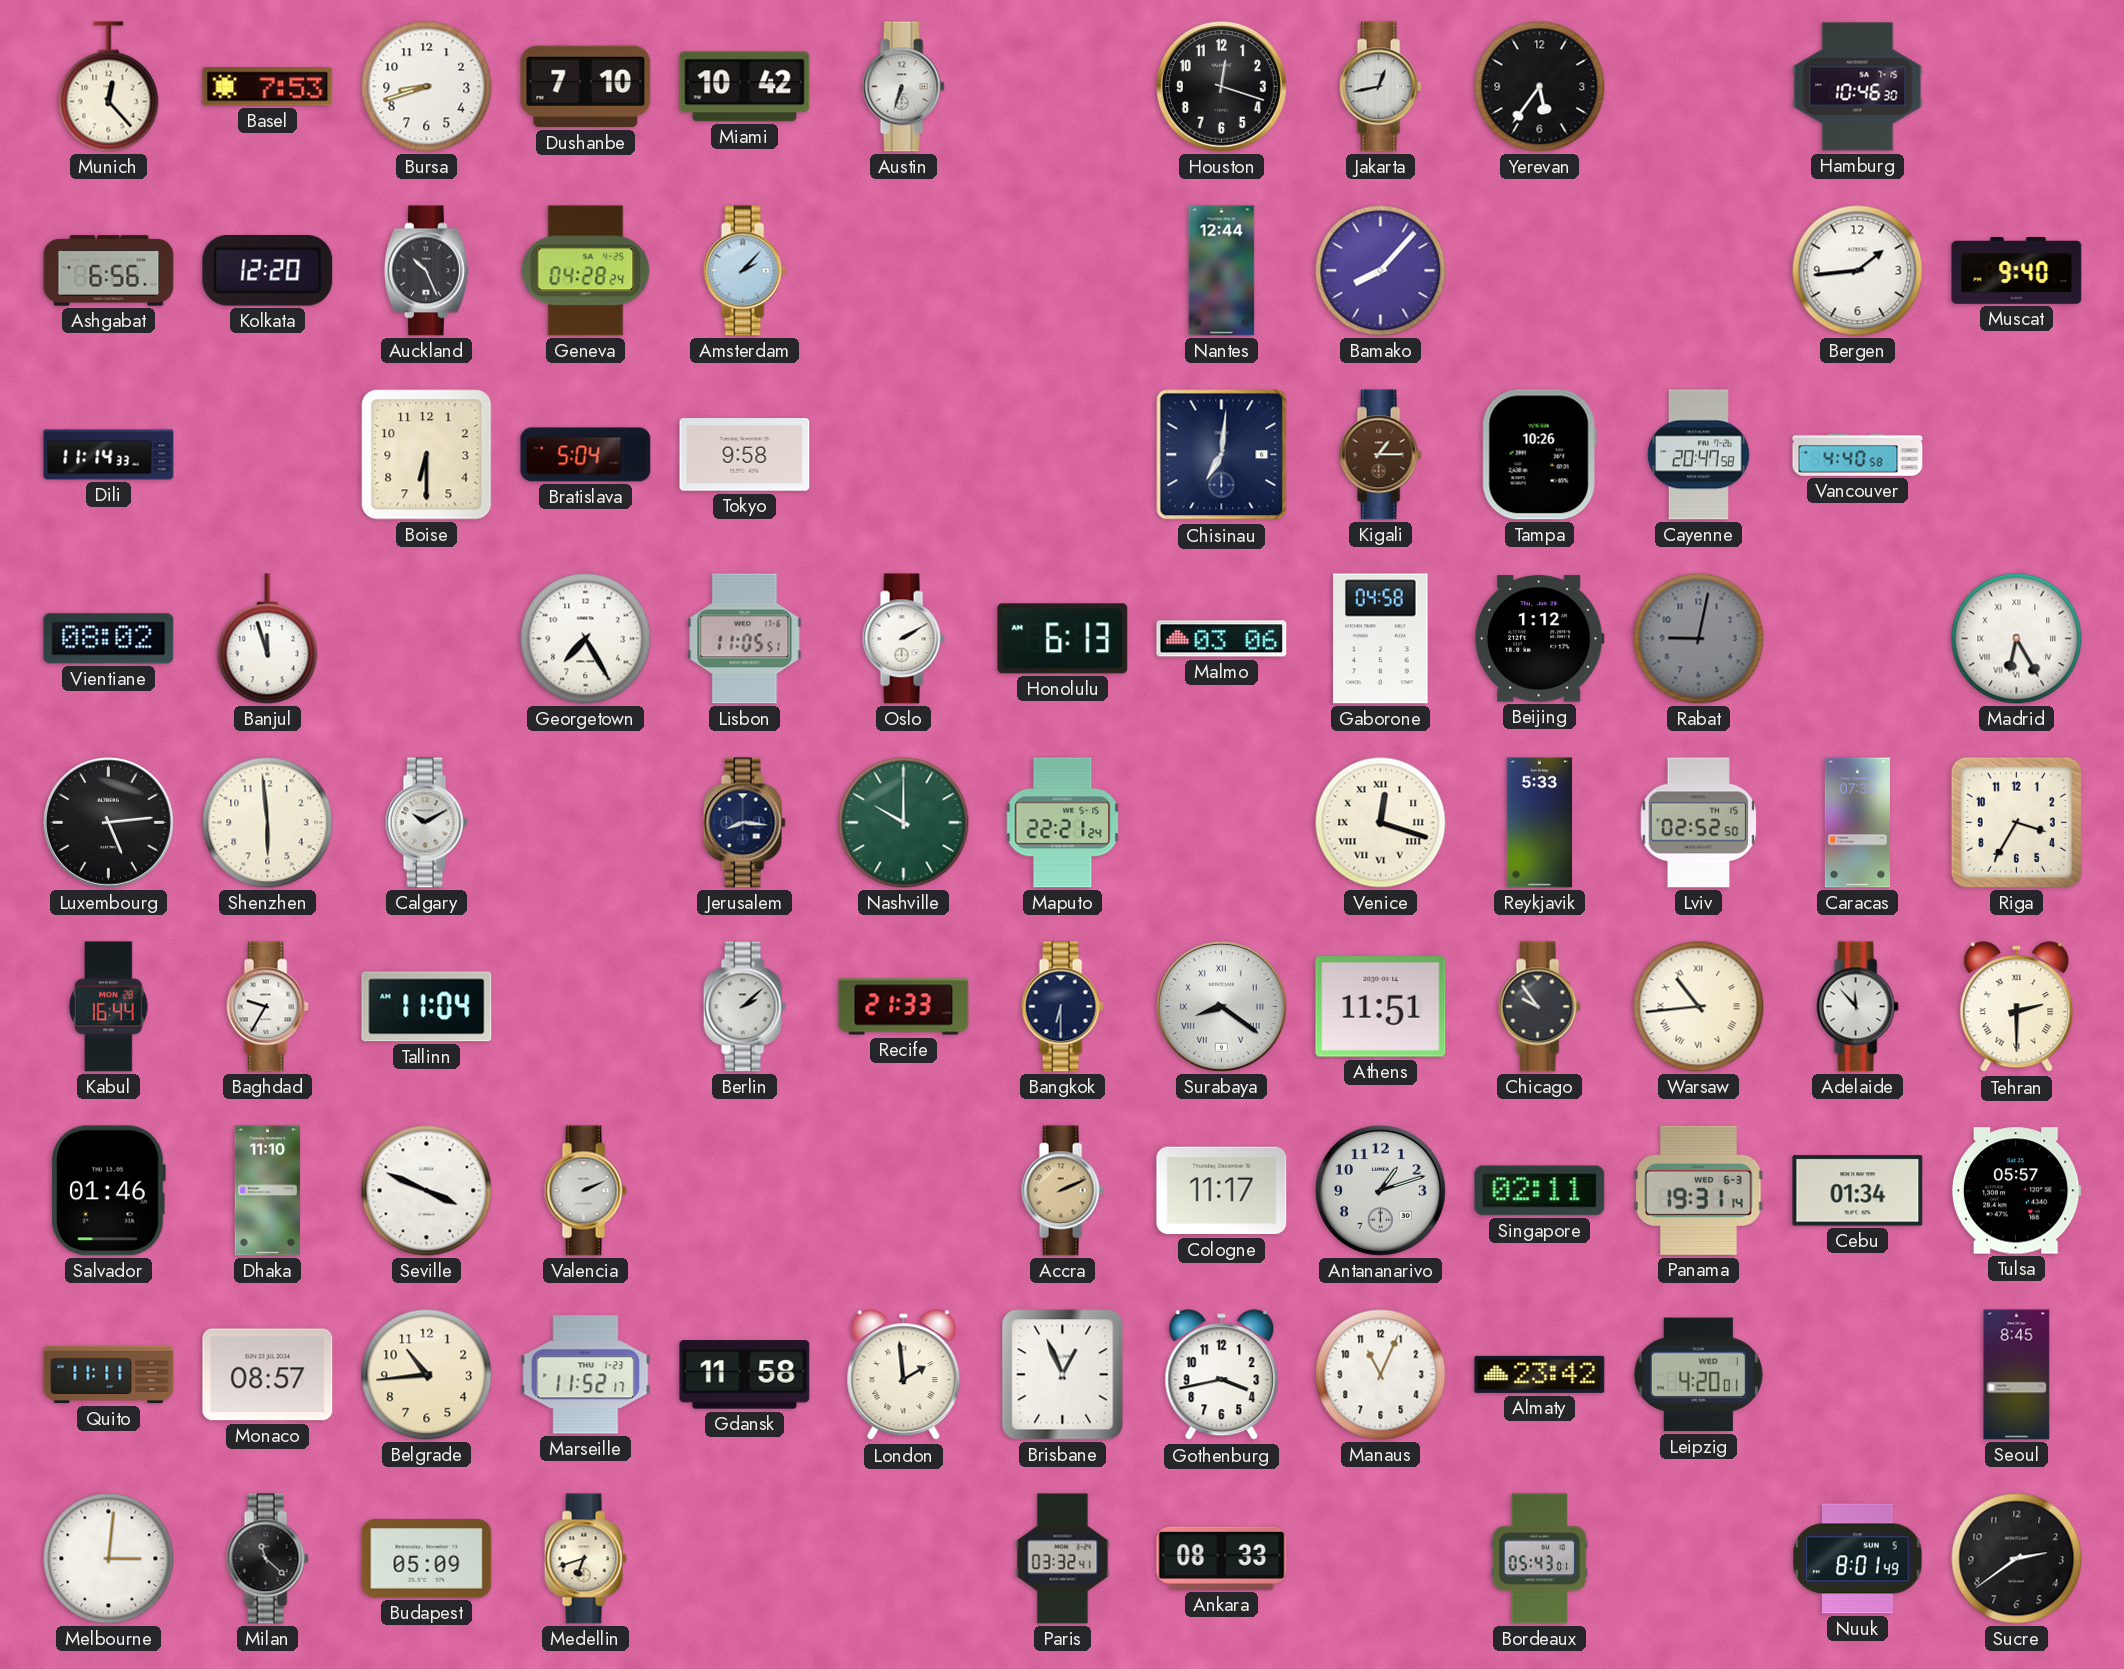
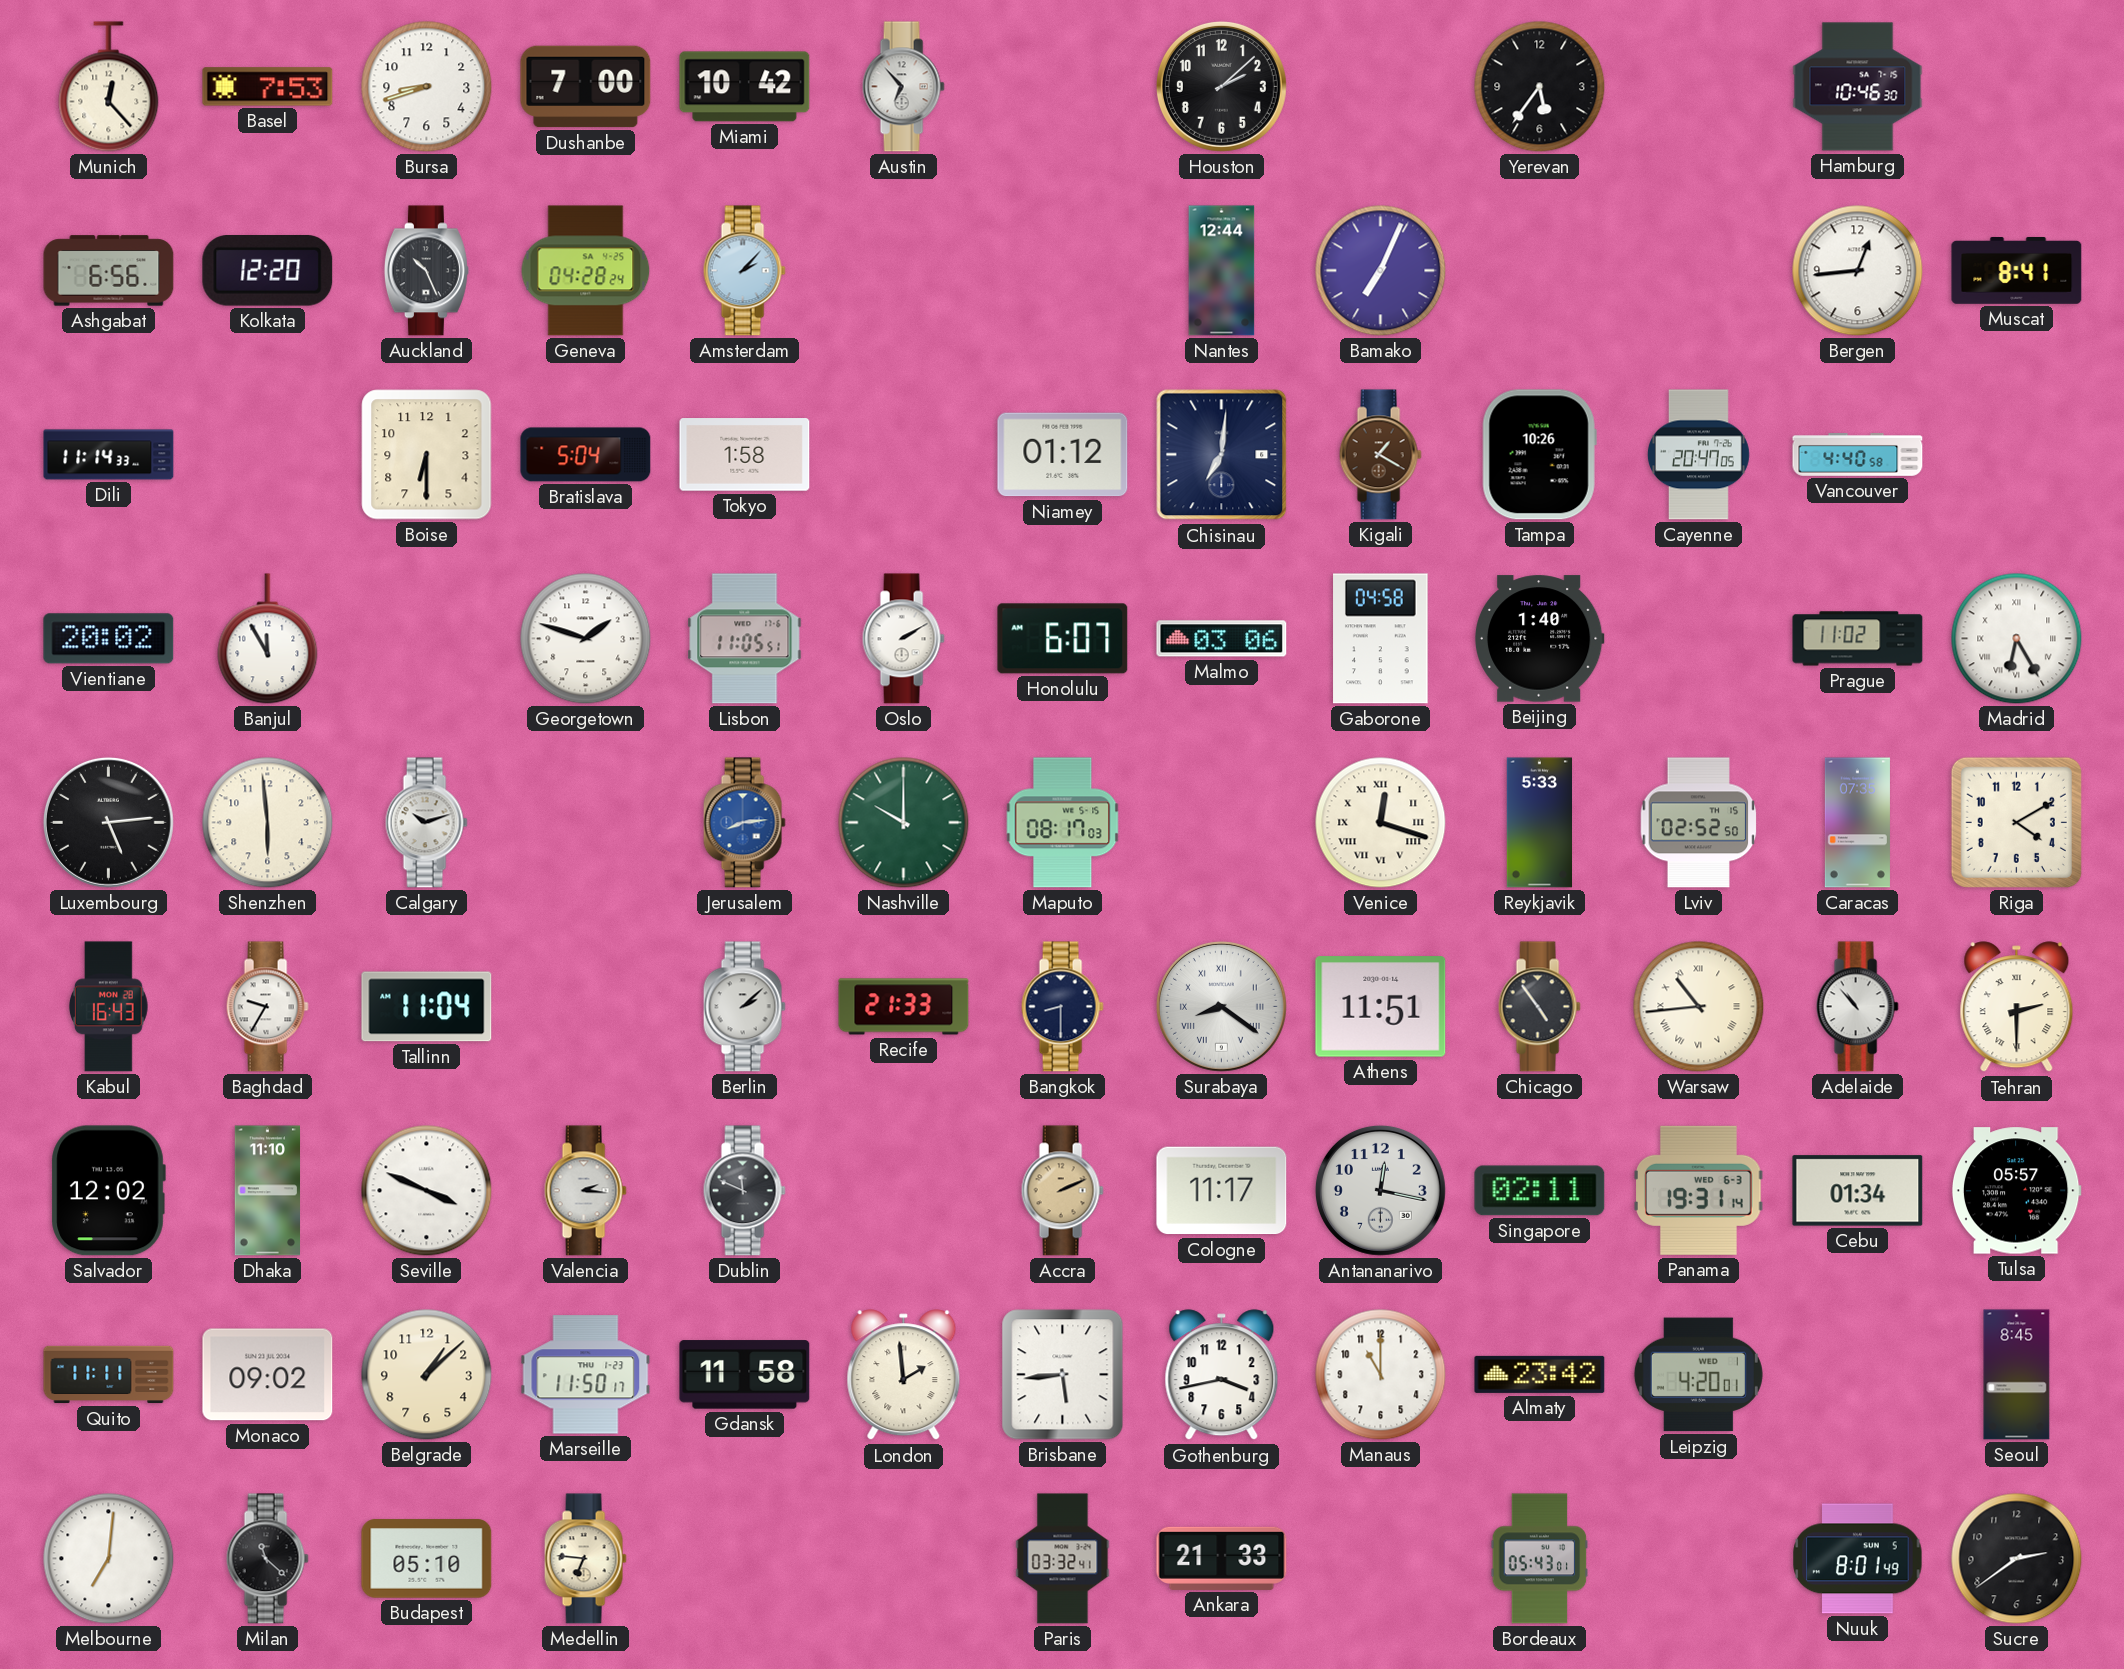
Dushanbe: 7:10 -> 7:00 (586, 87)
Austin: 6:33 -> 6:53 (903, 87)
Houston: 12:18 -> 2:08 (1221, 86)
Jakarta: 12:43 -> none (1380, 87)
Bamako: 8:07 -> 7:04 (1381, 271)
Bergen: 1:44 -> 12:44 (1858, 271)
Muscat: 9:40 -> 8:41 (2017, 271)
Tokyo: 9:58 -> 1:58 (745, 455)
Niamey: none -> 01:12 (1063, 455)
Kigali: 1:15 -> 1:20 (1380, 455)
Cayenne: 20:47:58 -> 20:47:05 (1698, 455)
Vientiane: 08:02 -> 20:02 (109, 639)
Banjul: 11:57 -> 11:55 (268, 639)
Georgetown: 7:25 -> 1:48 (586, 639)
Honolulu: 6:13 -> 6:07 (1063, 639)
Beijing: 1:12 -> 1:40 (1539, 639)
Rabat: 9:02 -> none (1699, 639)
Prague: none -> 11:02 (1858, 639)
Calgary: 10:10 -> 10:12 (426, 823)
Jerusalem: 8:16 -> 8:14 (744, 823)
Jerusalem dial: navy -> blue (744, 823)
Maputo: 22:21 -> 08:17 (1063, 823)
Riga: 3:35 -> 4:10 (2016, 822)
Kabul: 16:44 -> 16:43 (108, 1007)
Bangkok: 6:30 -> 8:30 (1062, 1007)
Chicago: 9:54 -> 4:54 (1539, 1007)
Adelaide: 11:53 -> 10:53 (1857, 1007)
Salvador: 01:46 -> 12:02 (108, 1191)
Valencia: 2:11 -> 2:16 (585, 1191)
Dublin: none -> 11:49 (744, 1191)
Antananarivo: 1:12 -> 12:17 (1380, 1190)
Monaco: 08:57 -> 09:02 (268, 1375)
Belgrade: 10:44 -> 1:08 (427, 1375)
Marseille: 11:52 -> 11:50 (586, 1375)
Brisbane: 12:56 -> 5:44 (1063, 1375)
Manaus: 11:04 -> 11:00 (1381, 1375)
Melbourne: 3:01 -> 7:01 (109, 1559)
Budapest: 05:09 -> 05:10 (427, 1559)
Medellin: 6:42 -> 6:46 (585, 1559)
Ankara: 08:33 -> 21:33 (1222, 1558)
